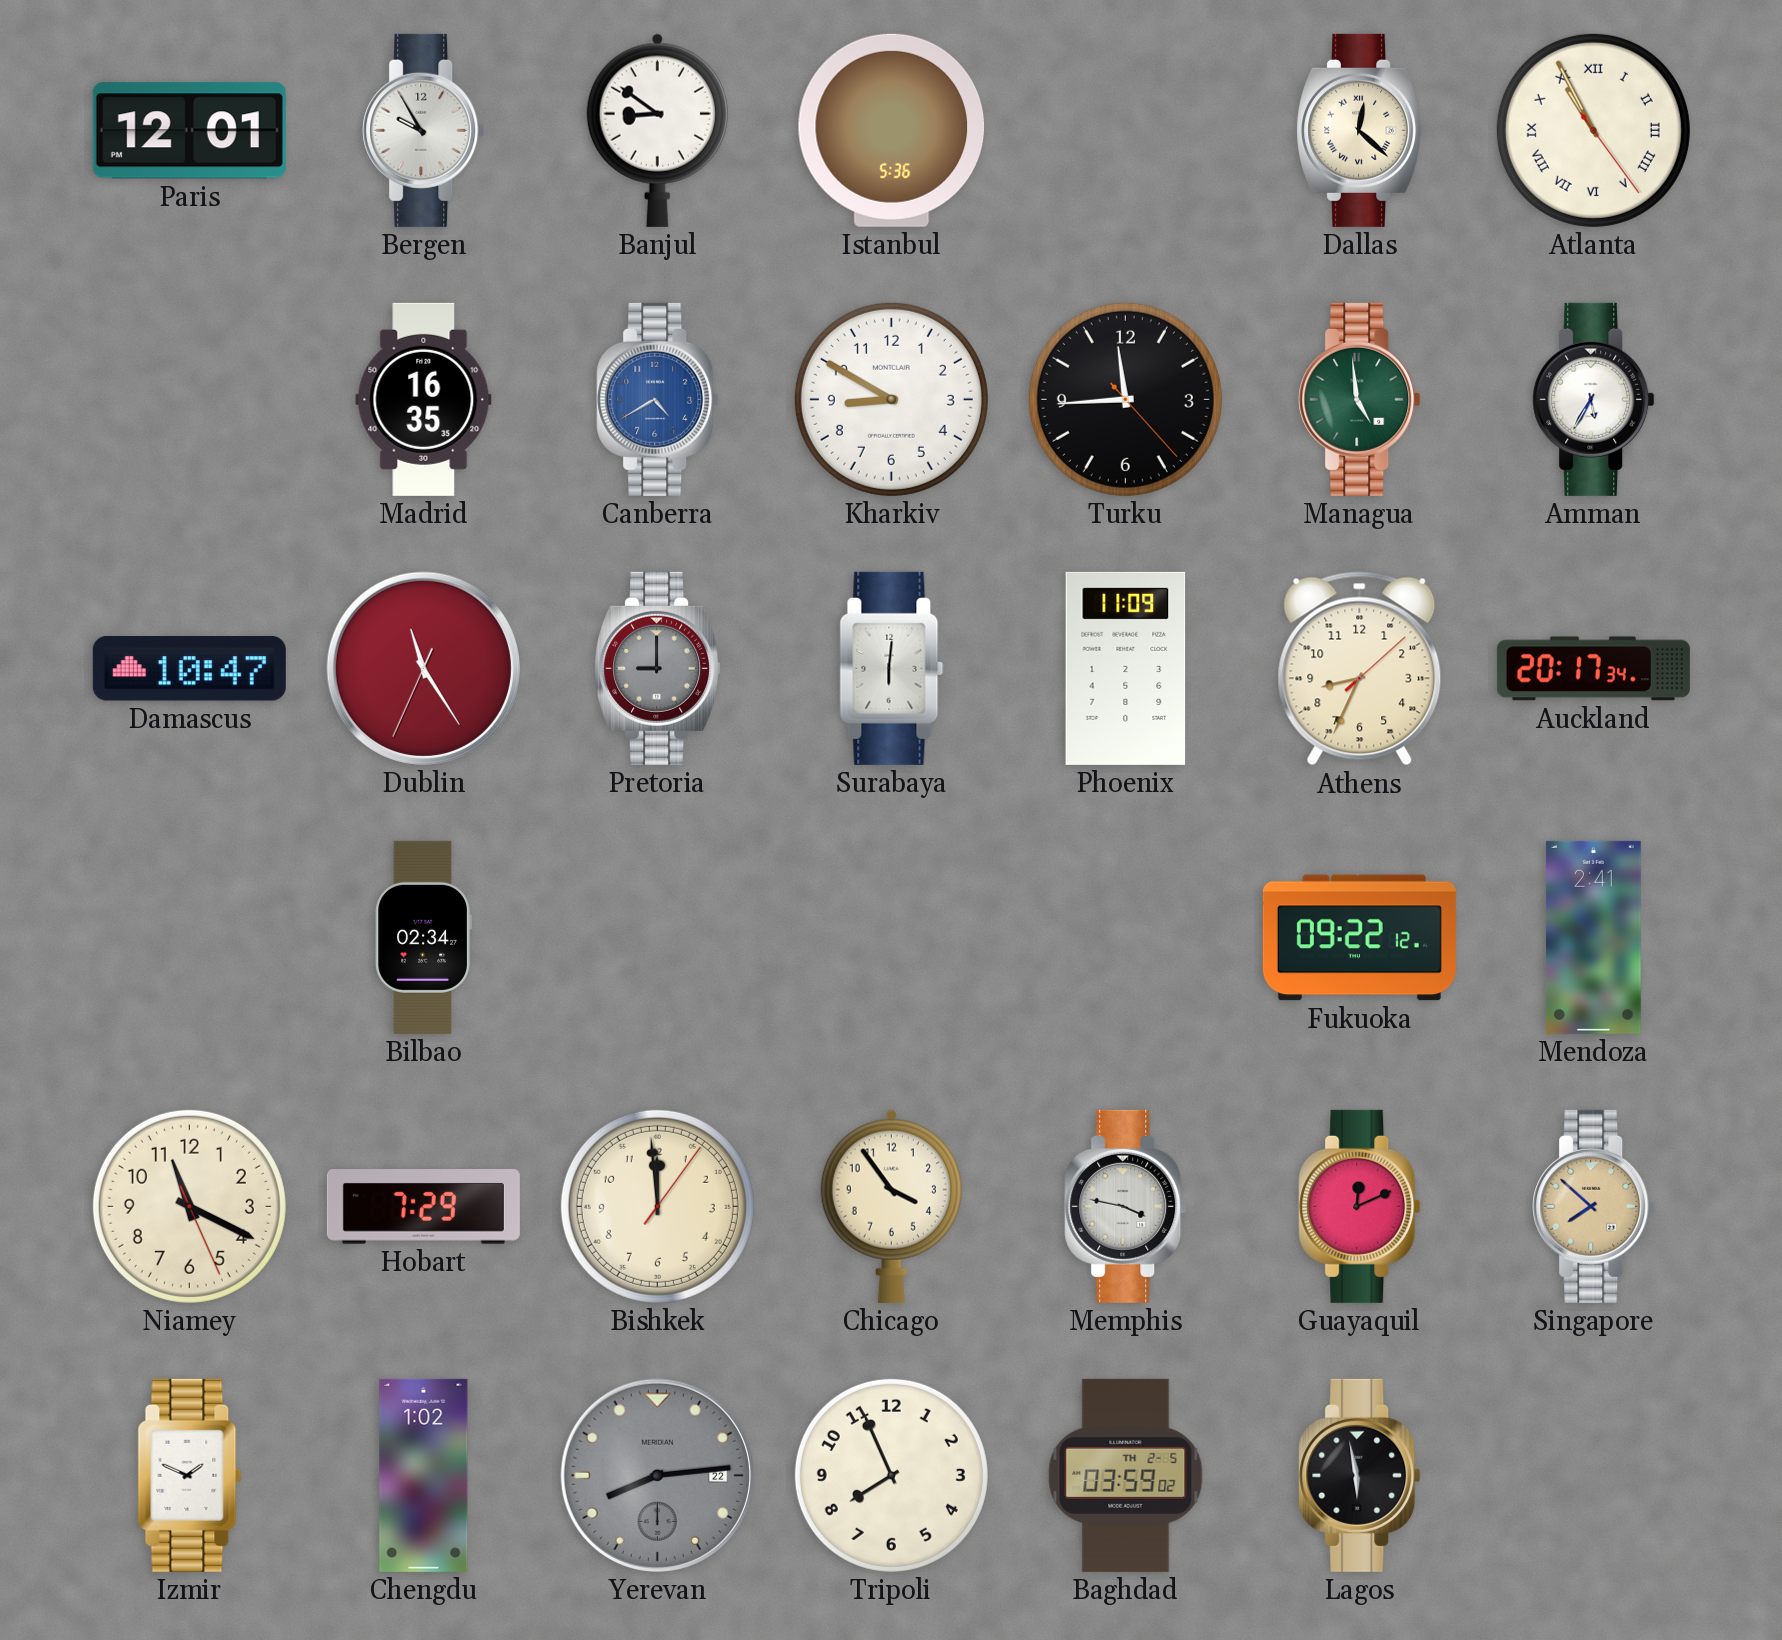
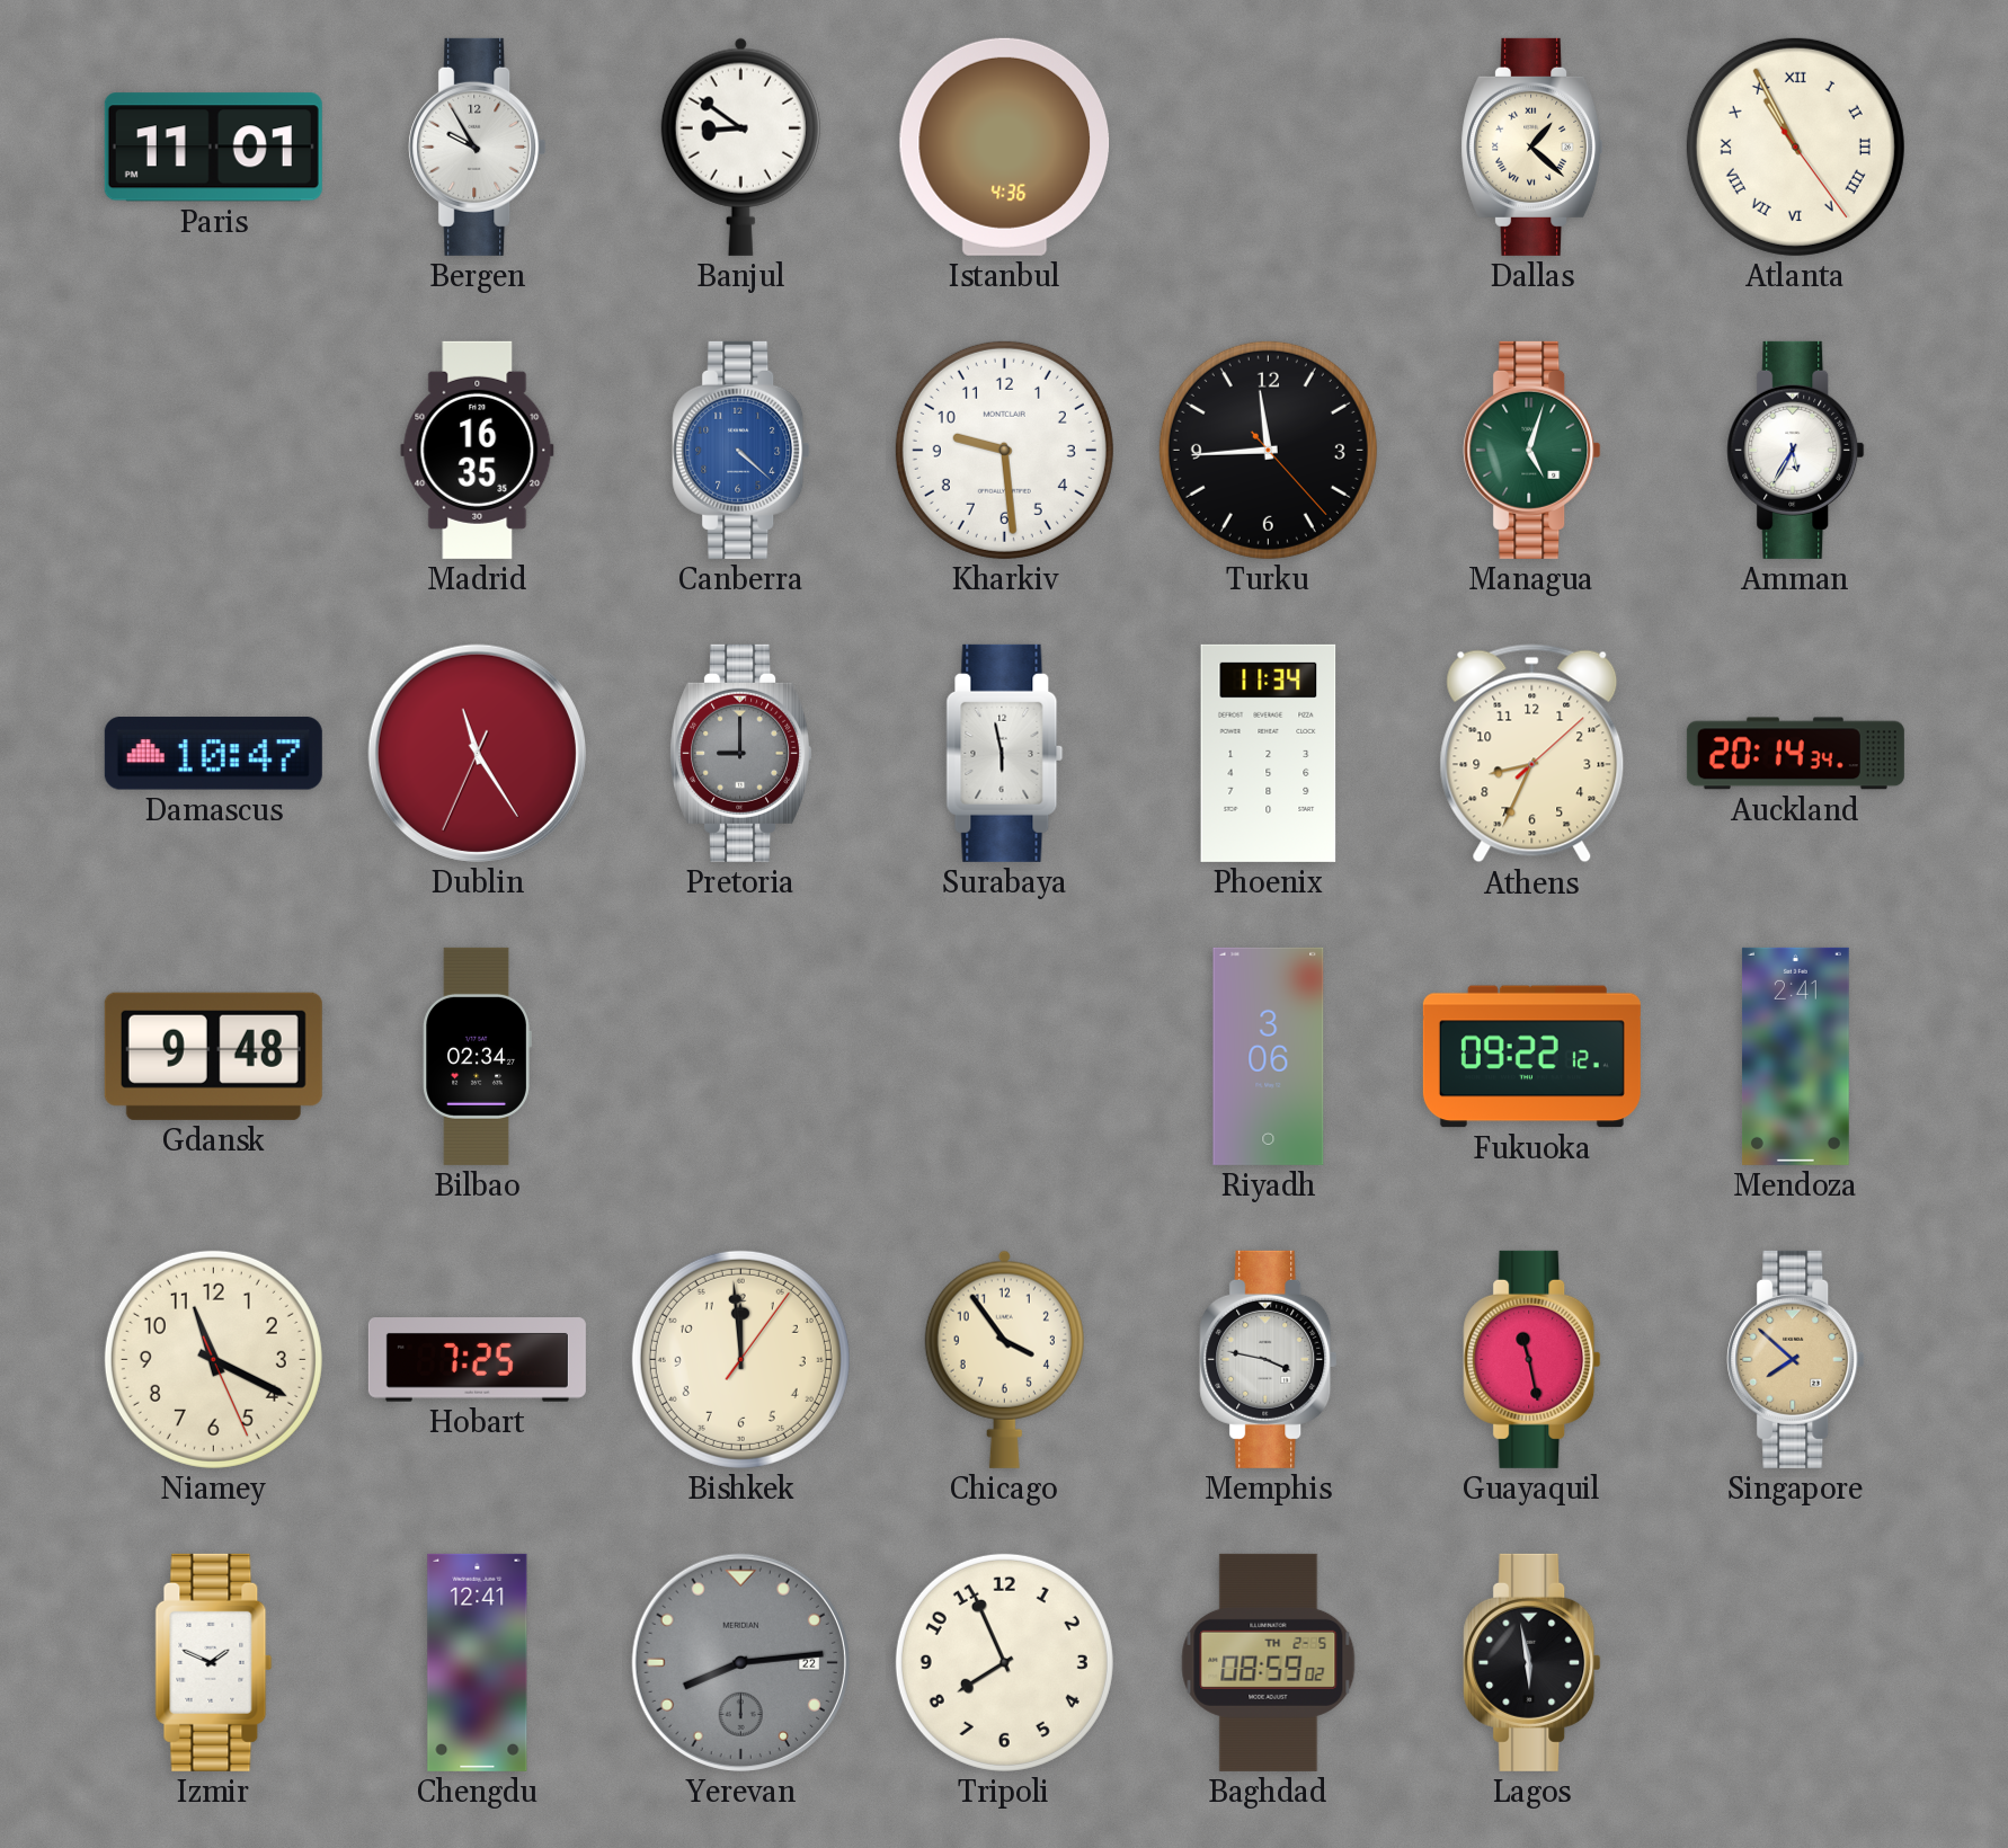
Paris: 12:01 -> 11:01 (213, 148)
Istanbul: 5:36 -> 4:36 (1005, 146)
Dallas: 12:22 -> 1:22 (1532, 146)
Canberra: 4:40 -> 4:22 (741, 450)
Kharkiv: 8:50 -> 9:29 (1004, 450)
Managua: 4:59 -> 5:03 (1532, 450)
Surabaya: 6:01 -> 5:58 (1005, 753)
Phoenix: 11:09 -> 11:34 (1269, 753)
Auckland: 20:17 -> 20:14 (1795, 754)
Gdansk: none -> 9:48 (213, 1056)
Riyadh: none -> 3:06 (1269, 1056)
Hobart: 7:29 -> 7:25 (477, 1360)
Guayaquil: 12:11 -> 11:28 (1532, 1359)
Chengdu: 1:02 -> 12:41 (478, 1662)
Baghdad: 03:59 -> 08:59 (1269, 1662)
